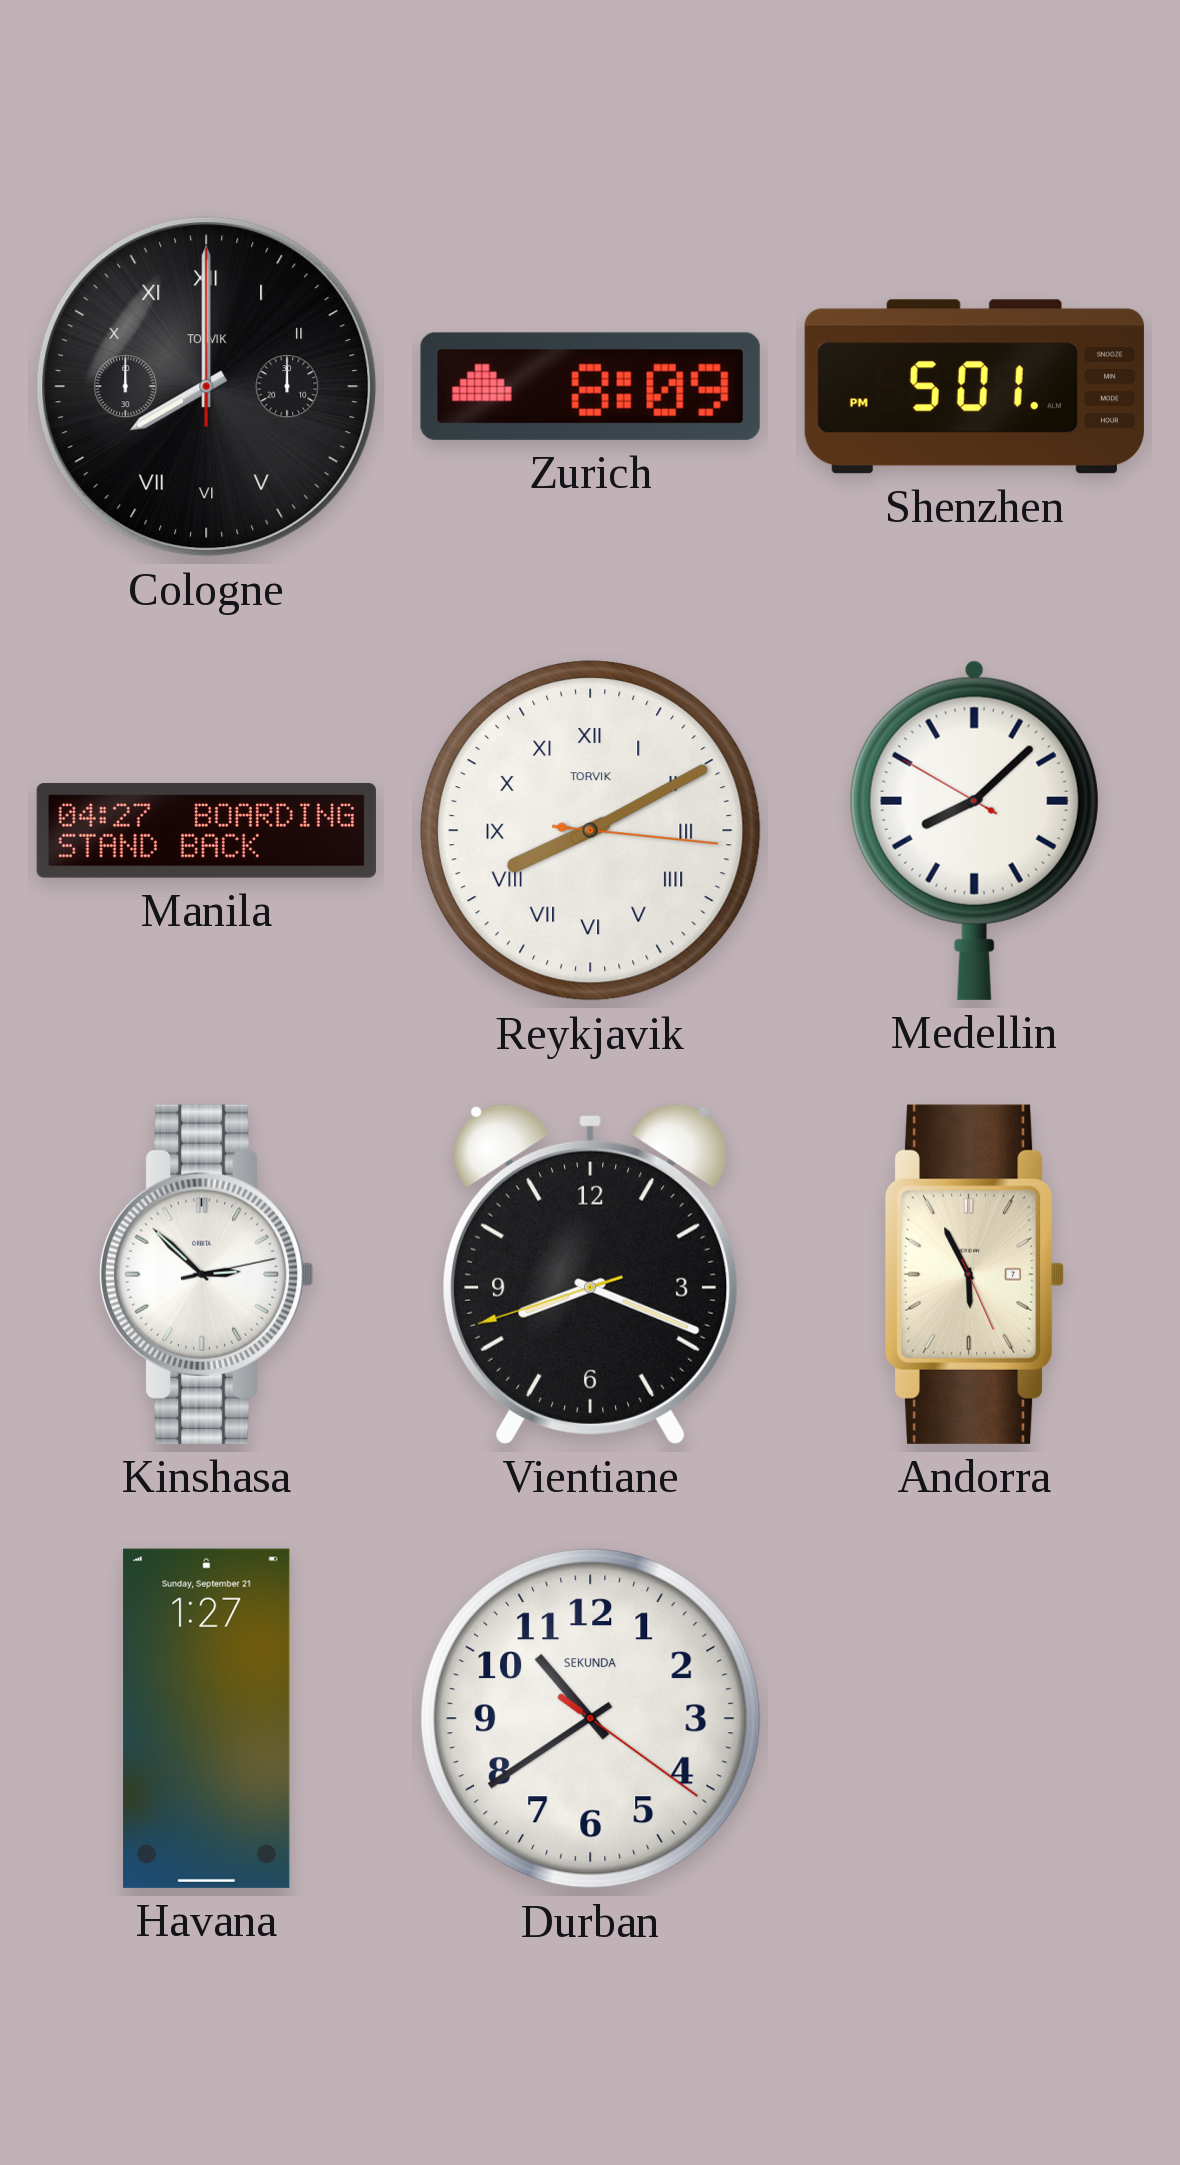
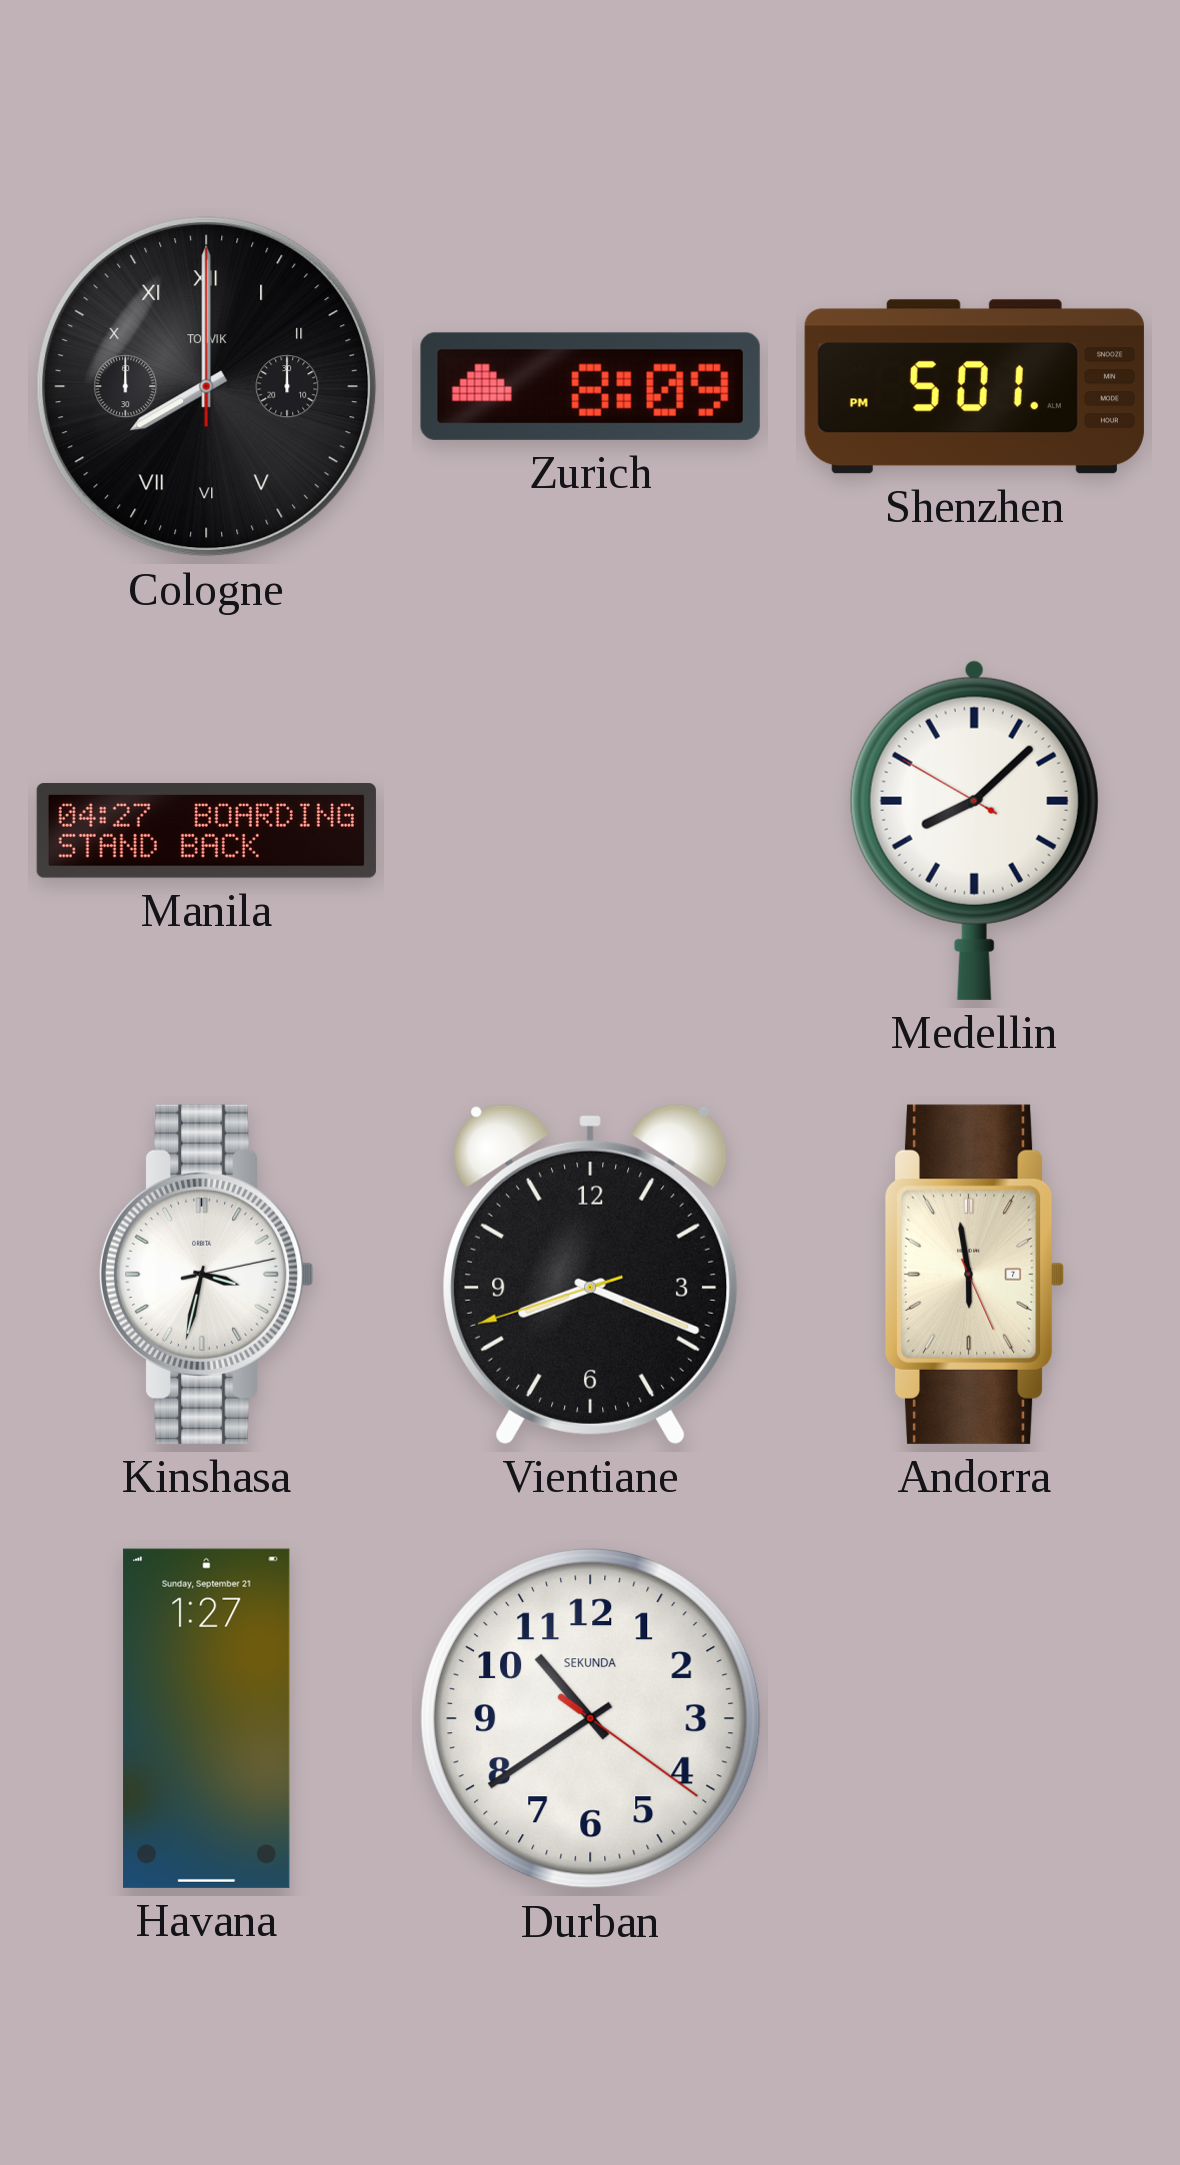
Reykjavik: 8:10 -> none (590, 830)
Kinshasa: 2:52 -> 3:32 (206, 1274)
Andorra: 5:55 -> 5:58 (975, 1274)
